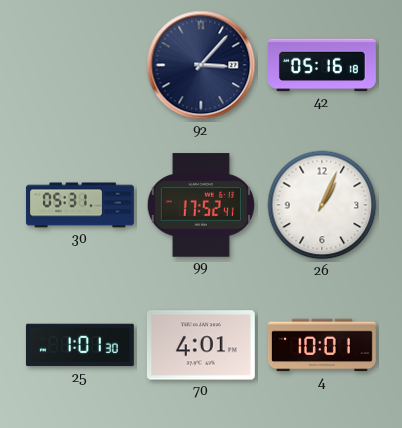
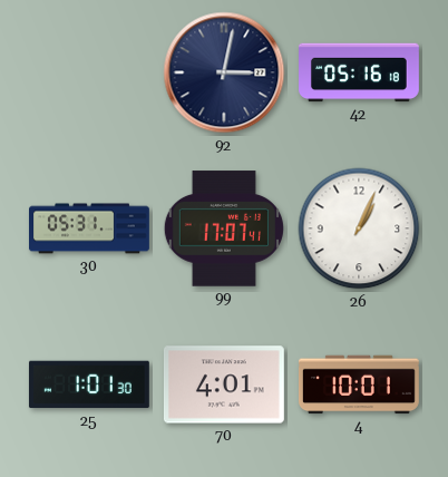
92: 3:07 -> 3:02 (224, 72)
99: 17:52 -> 17:07 (224, 228)
